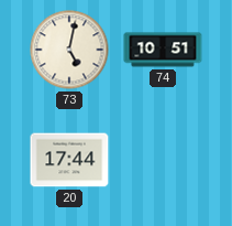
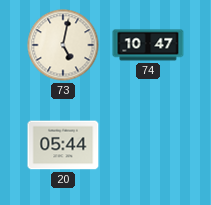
74: 10:51 -> 10:47 (148, 45)
20: 17:44 -> 05:44 (63, 145)
